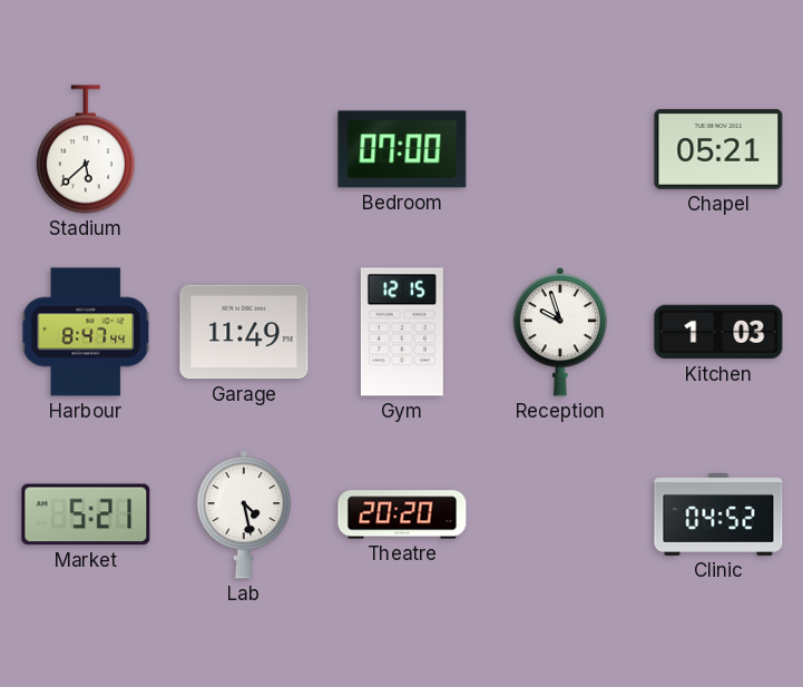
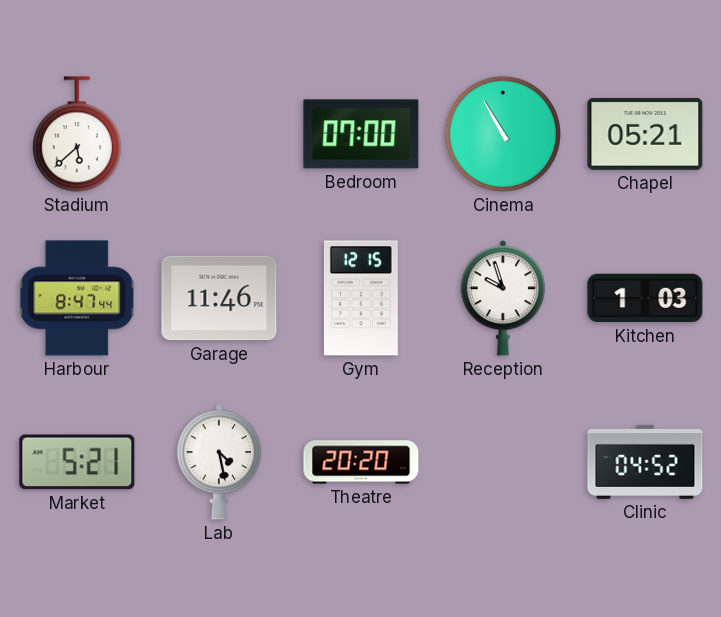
Cinema: none -> 10:55 (503, 134)
Garage: 11:49 -> 11:46 (219, 298)
